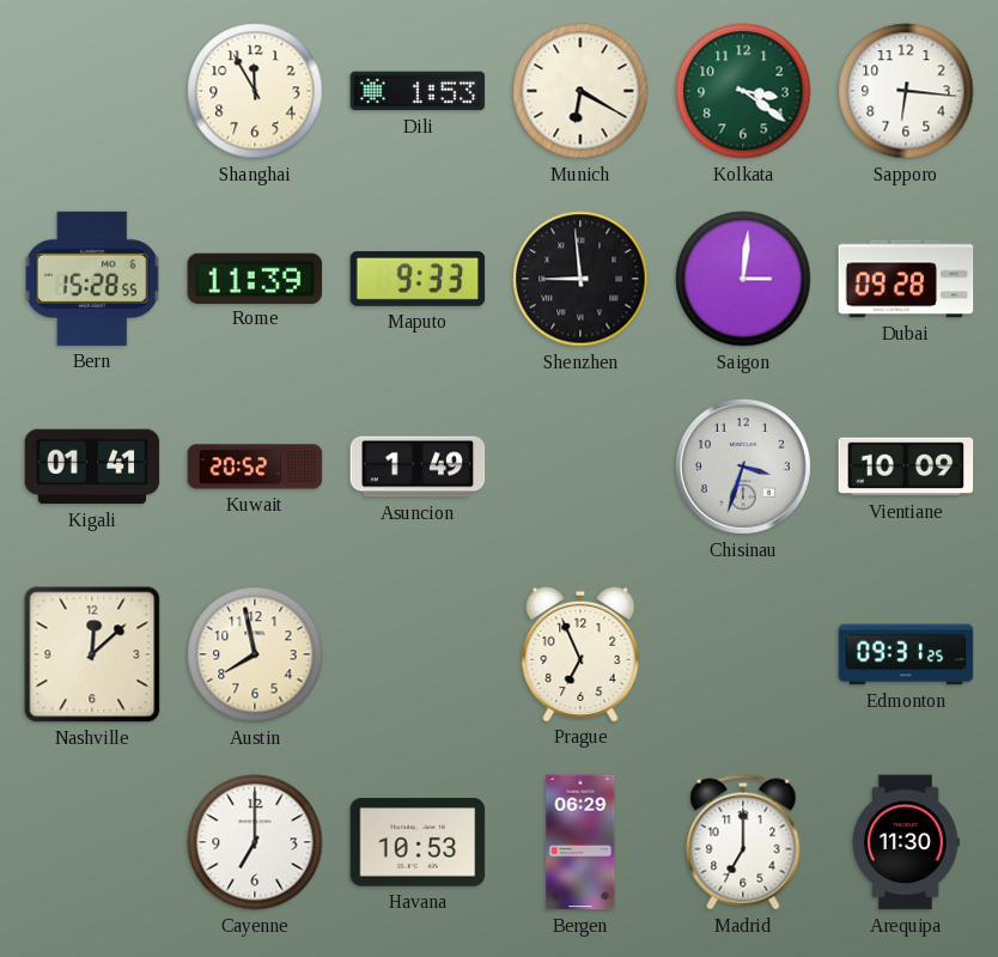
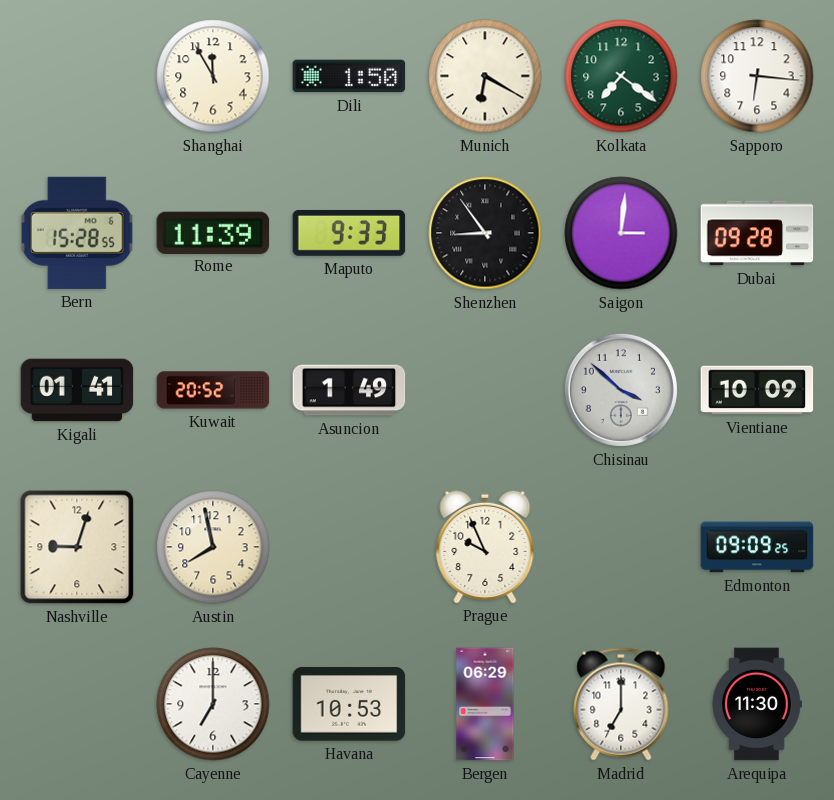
Dili: 1:53 -> 1:50 (349, 76)
Kolkata: 3:21 -> 7:21 (621, 76)
Shenzhen: 8:59 -> 8:54 (485, 233)
Chisinau: 3:33 -> 3:52 (621, 390)
Nashville: 12:08 -> 9:03 (77, 547)
Prague: 6:56 -> 9:56 (485, 546)
Edmonton: 09:31 -> 09:09 (757, 547)
